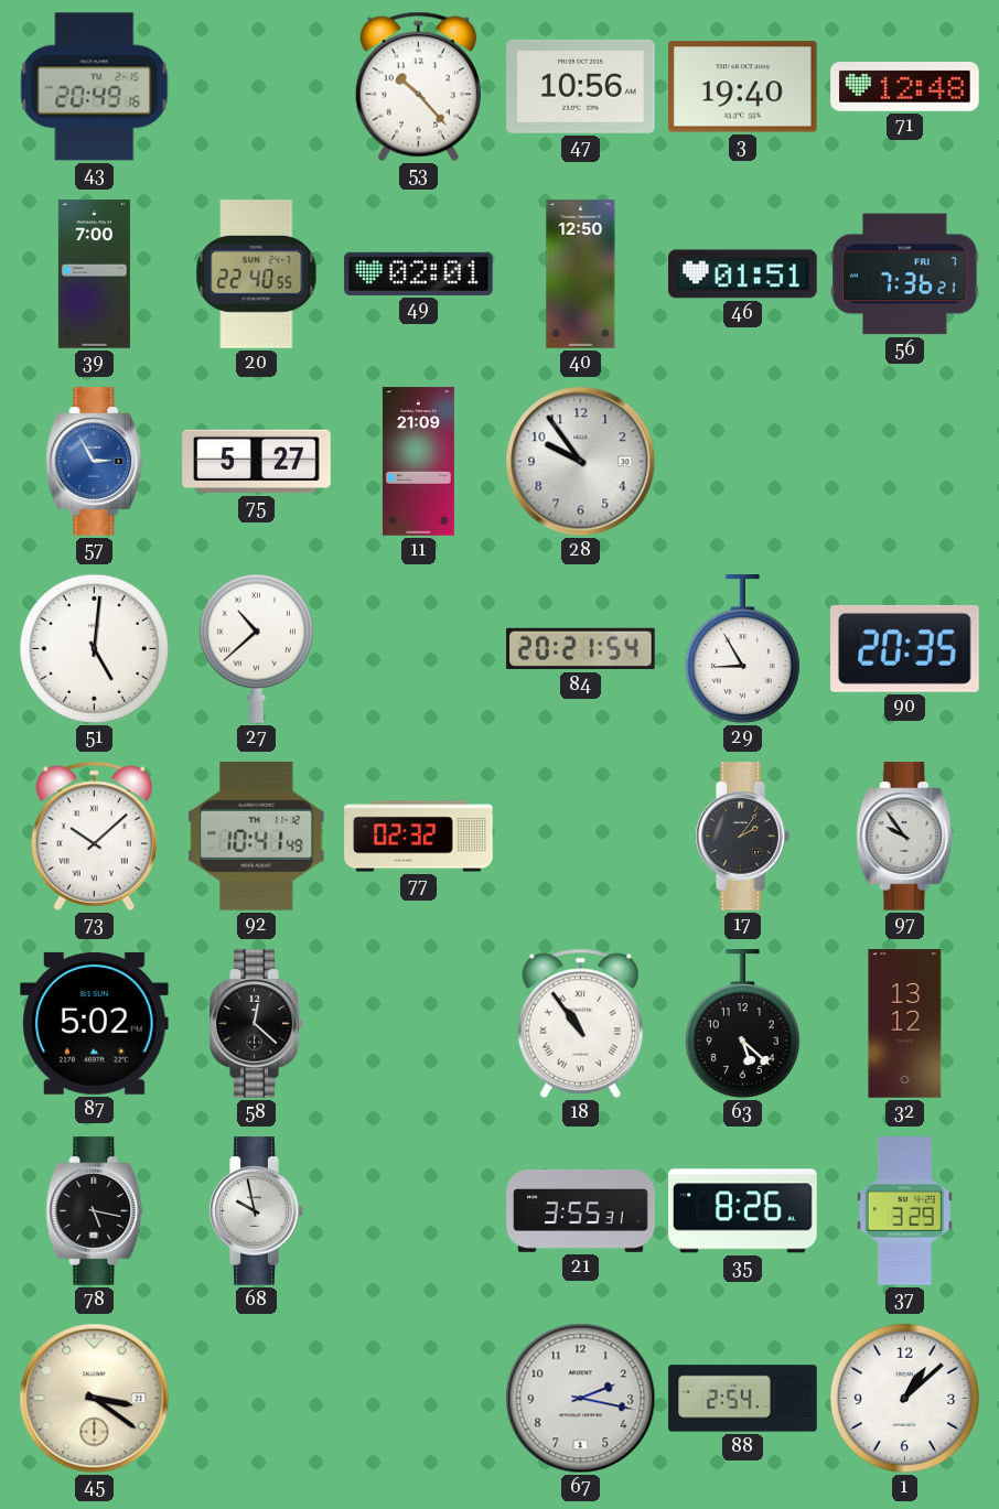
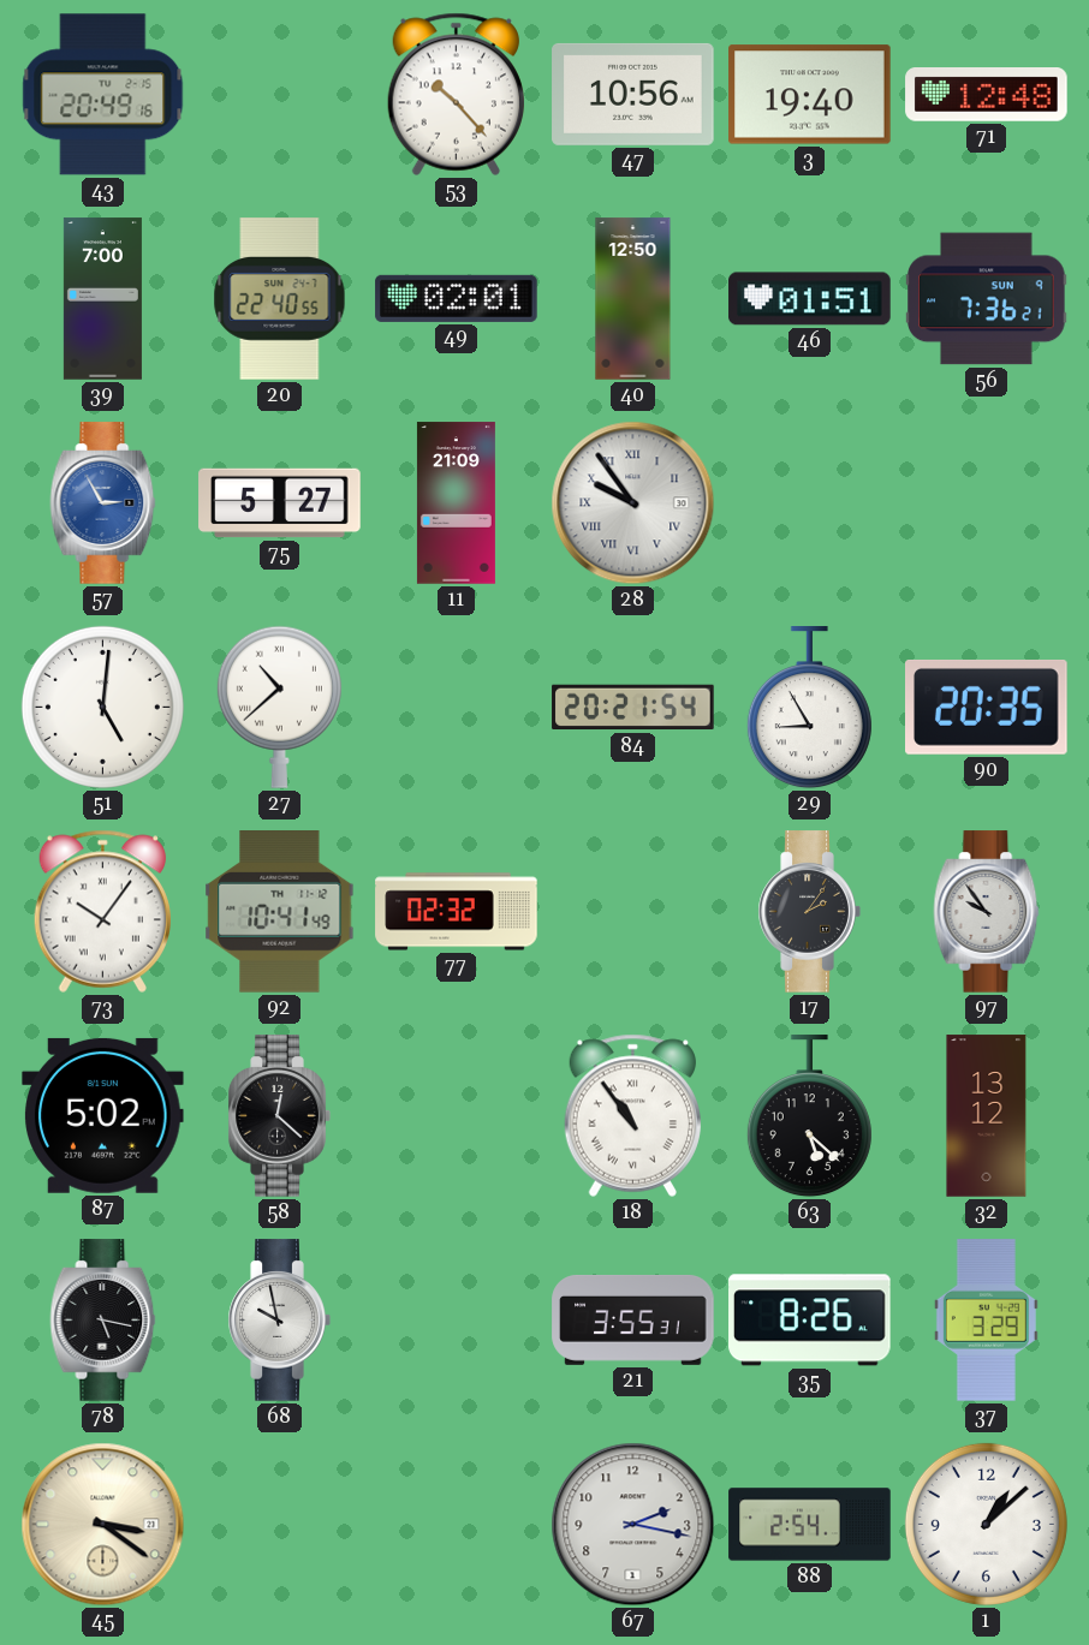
56 date: FRI 7 -> SUN 9 (987, 299)
28 numerals: Arabic -> Roman (633, 503)
73: 10:08 -> 10:06 (102, 911)
